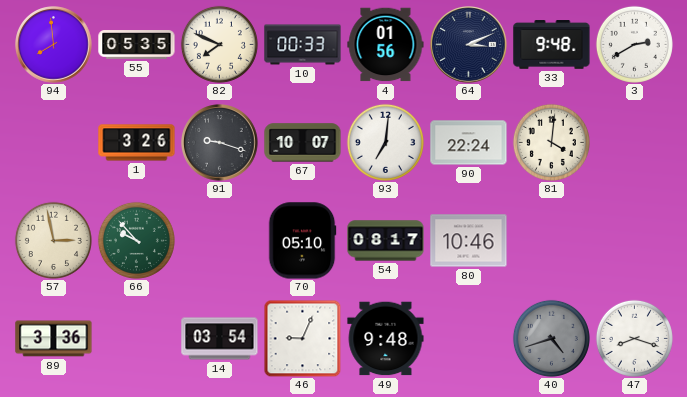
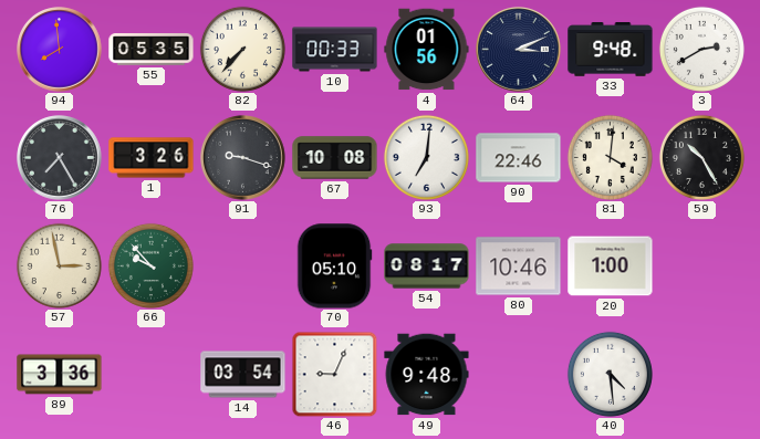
82: 7:49 -> 7:37 (242, 49)
76: none -> 7:25 (60, 158)
67: 10:07 -> 10:08 (335, 158)
90: 22:24 -> 22:46 (519, 158)
59: none -> 10:25 (701, 157)
20: none -> 1:00 (611, 266)
40: 4:42 -> 4:29 (610, 374)
40 dial: grey -> white (610, 374)
47: 8:18 -> none (634, 338)
